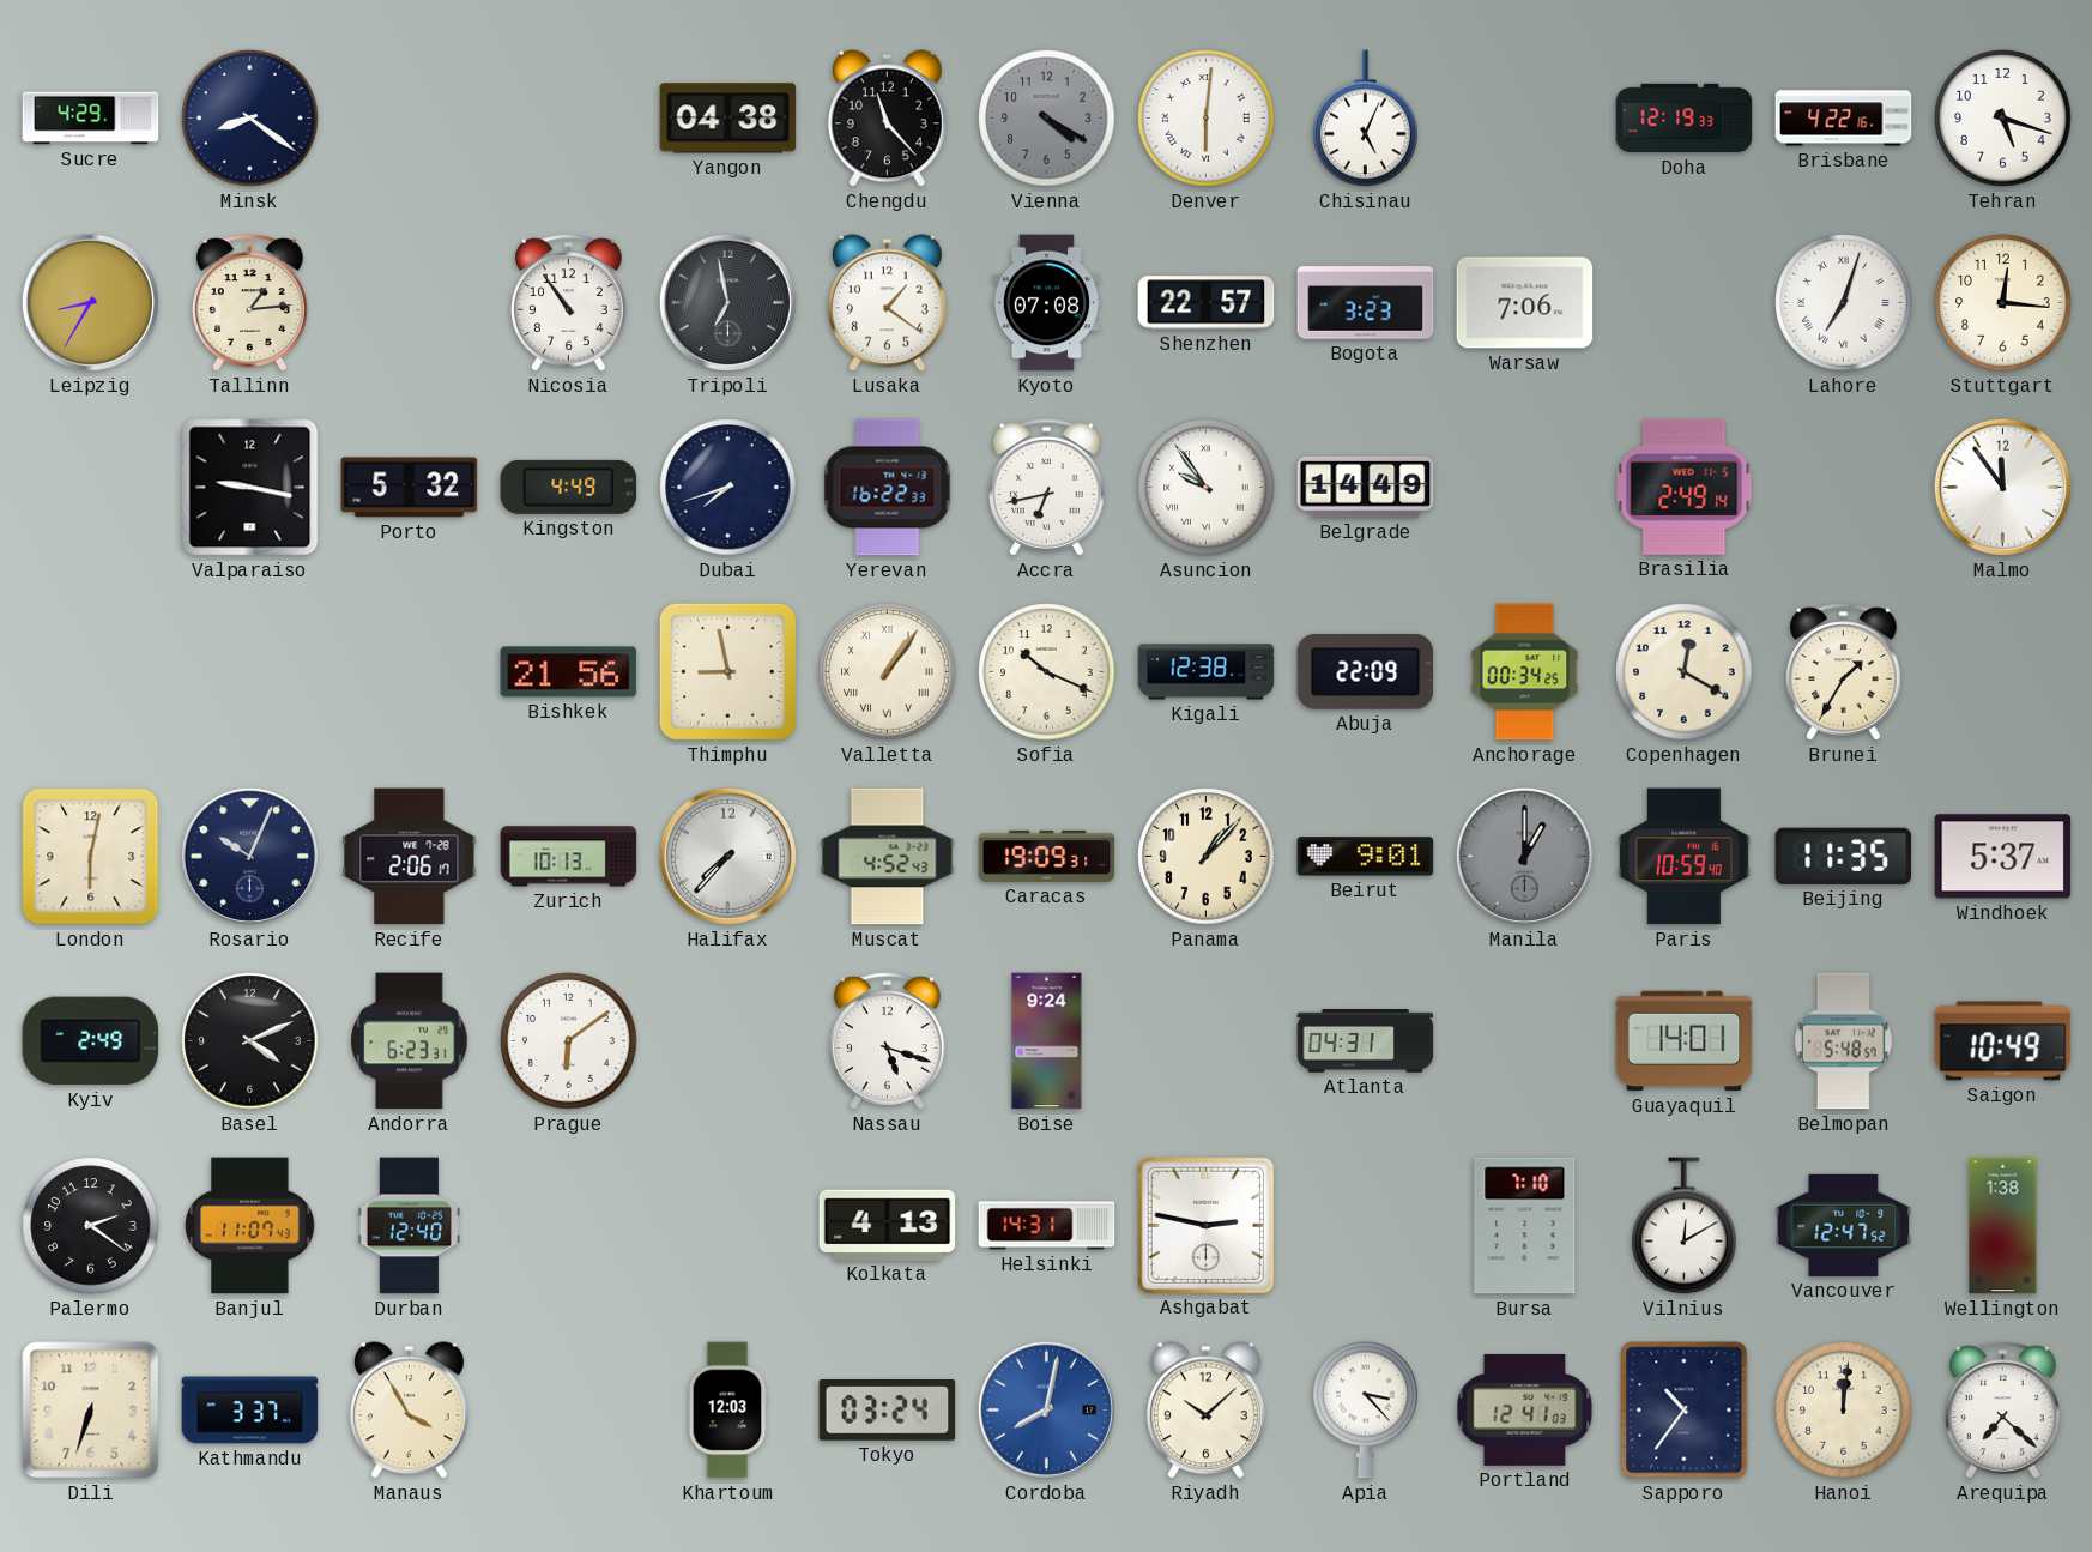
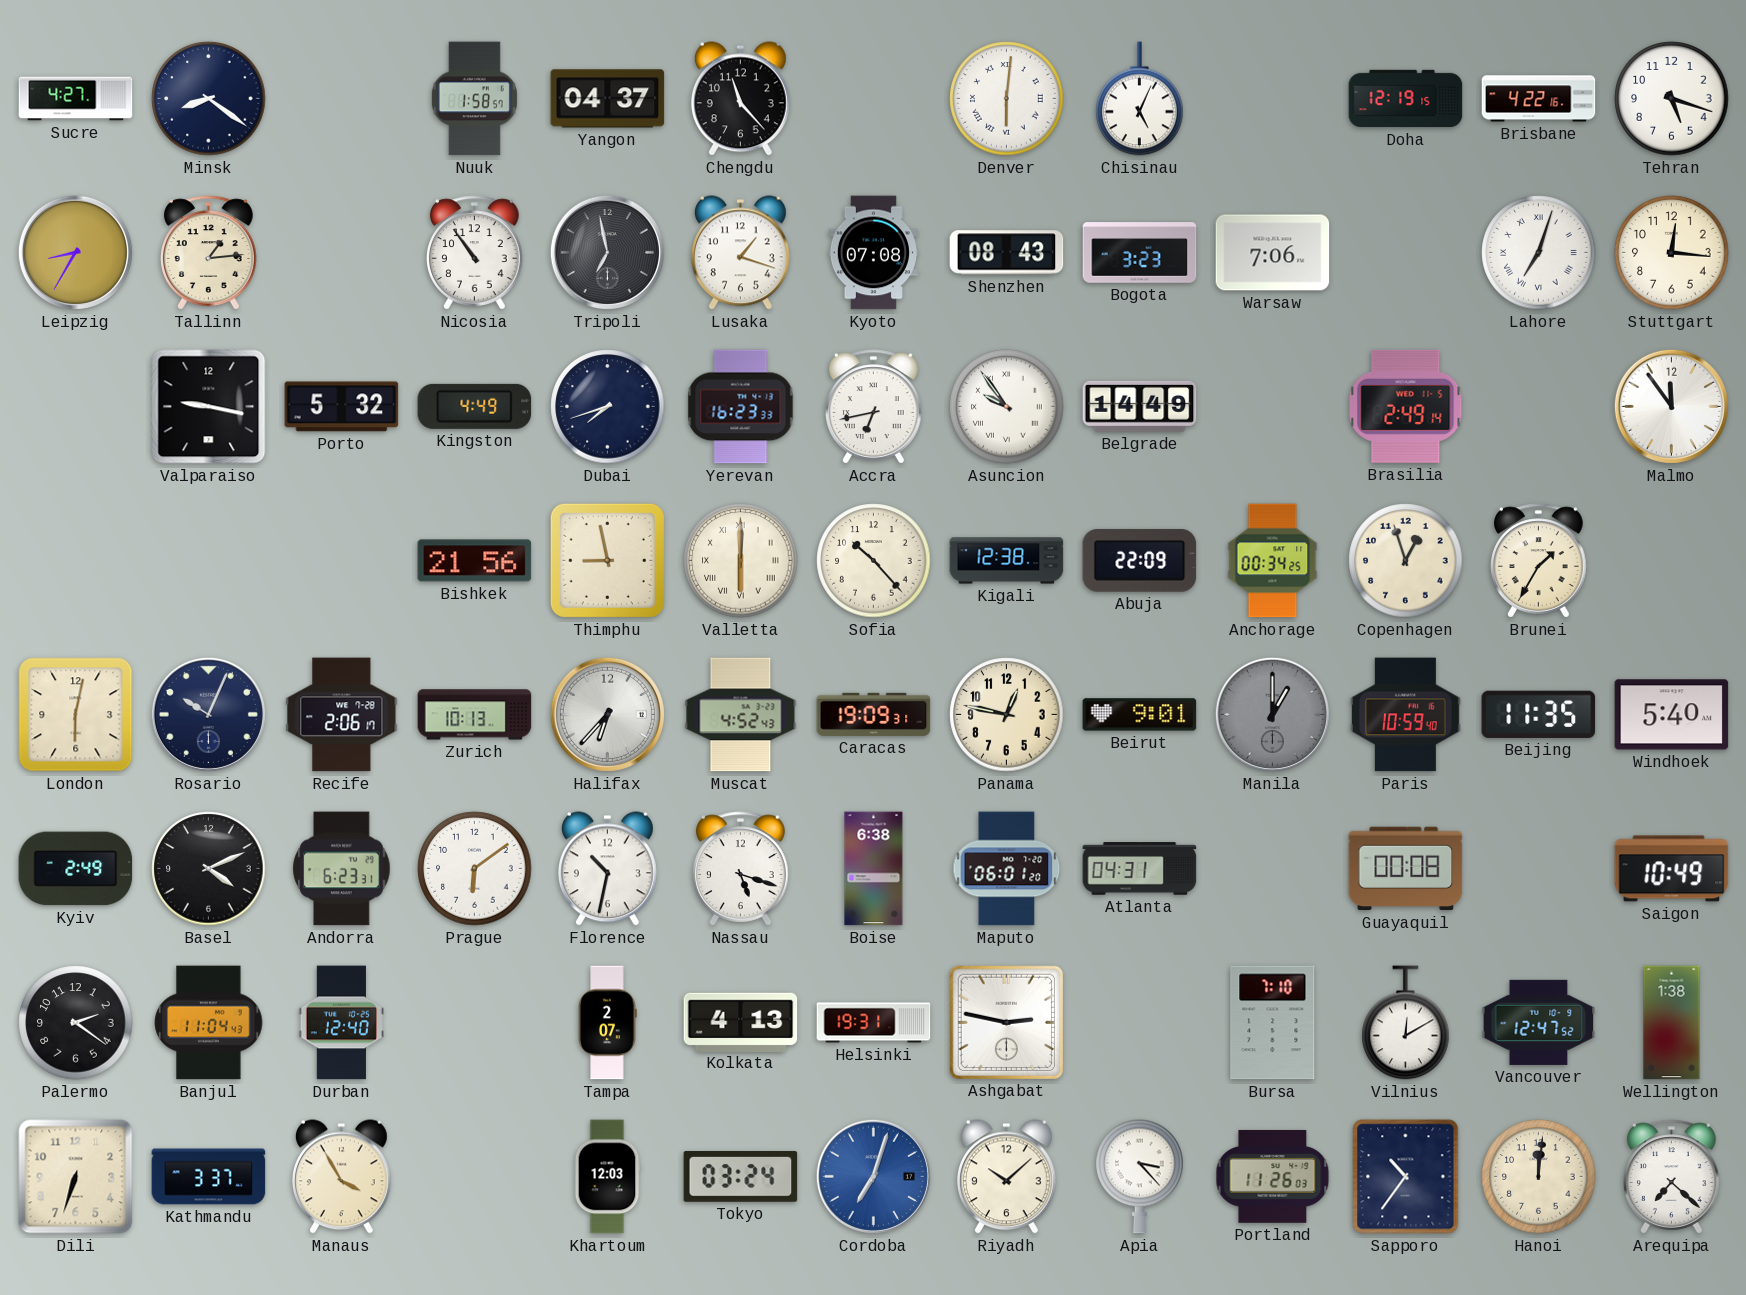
Sucre: 4:29 -> 4:27 (76, 99)
Nuuk: none -> 1:58 (474, 99)
Yangon: 04:38 -> 04:37 (608, 99)
Vienna: 4:20 -> none (1047, 119)
Doha: 12:19:33 -> 12:19:15 (1406, 99)
Lusaka: 1:21 -> 1:18 (740, 253)
Shenzhen: 22:57 -> 08:43 (1007, 253)
Yerevan: 16:22 -> 16:23 (741, 407)
Valletta: 1:06 -> 6:00 (741, 561)
Sofia: 10:19 -> 10:23 (874, 561)
Copenhagen: 12:20 -> 12:57 (1406, 561)
Halifax: 7:37 -> 6:37 (607, 714)
Panama: 1:07 -> 12:47 (1007, 715)
Windhoek: 5:37 -> 5:40 (1672, 715)
Florence: none -> 10:32 (607, 869)
Boise: 9:24 -> 6:38 (874, 869)
Maputo: none -> 06:01 (1007, 869)
Guayaquil: 14:01 -> 00:08 (1406, 869)
Belmopan: 5:48 -> none (1843, 1041)
Banjul: 11:07 -> 11:04 (209, 1023)
Tampa: none -> 2:07 (607, 1023)
Helsinki: 14:31 -> 19:31 (874, 1023)
Cordoba: 8:02 -> 7:03 (873, 1176)
Portland: 12:41 -> 11:26 (1273, 1177)
